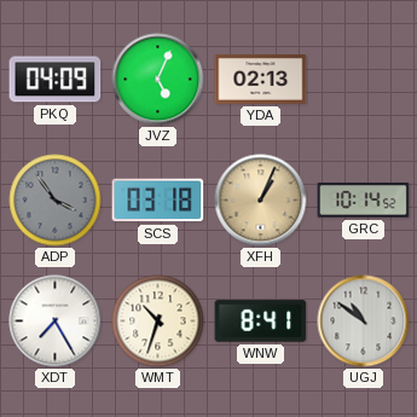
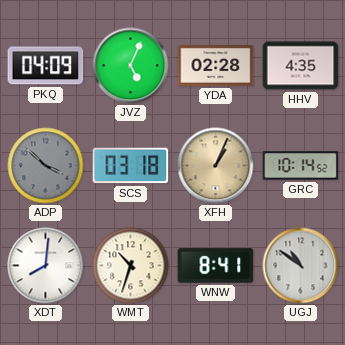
YDA: 02:13 -> 02:28 (216, 66)
HHV: none -> 4:35 (301, 66)
ADP: 3:54 -> 3:52 (46, 166)
XDT: 7:25 -> 8:01 (46, 266)
